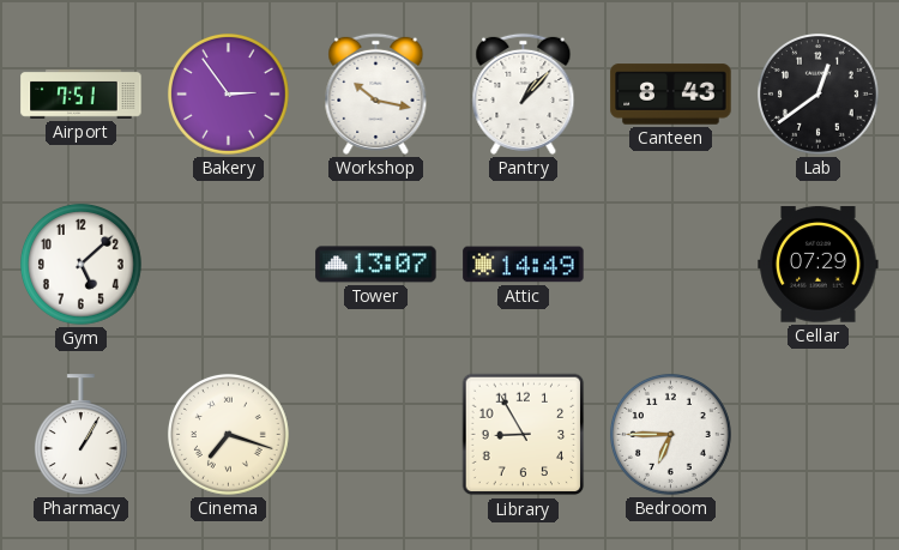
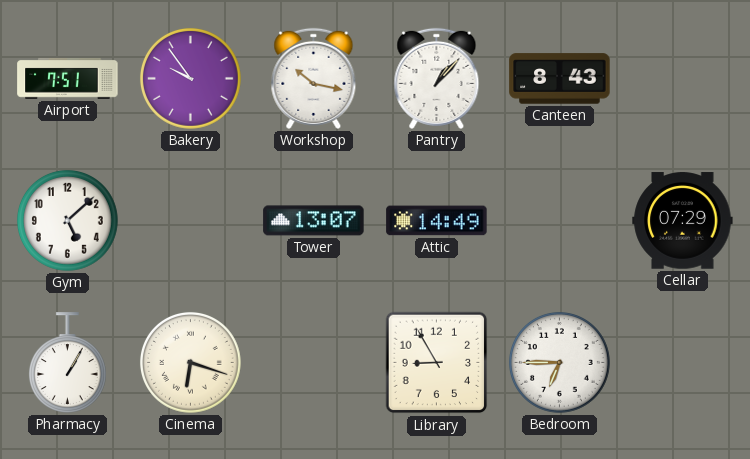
Bakery: 2:54 -> 9:54 (191, 79)
Lab: 12:39 -> none (819, 95)
Cinema: 7:18 -> 6:18 (191, 363)
